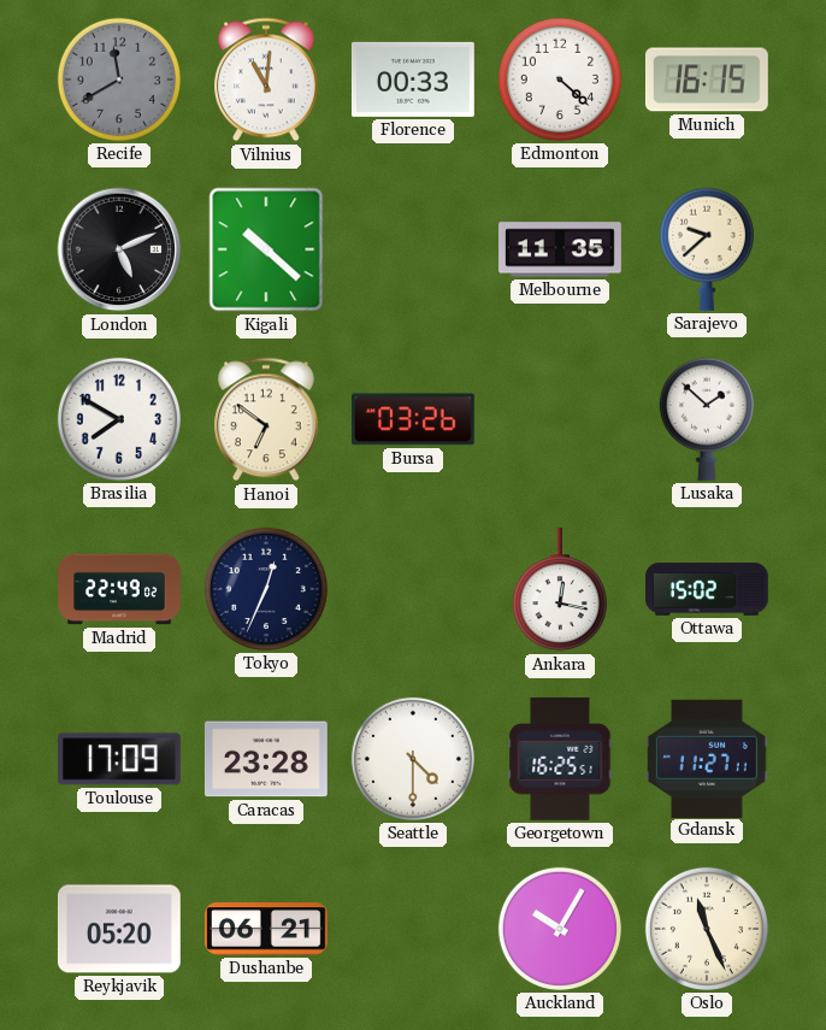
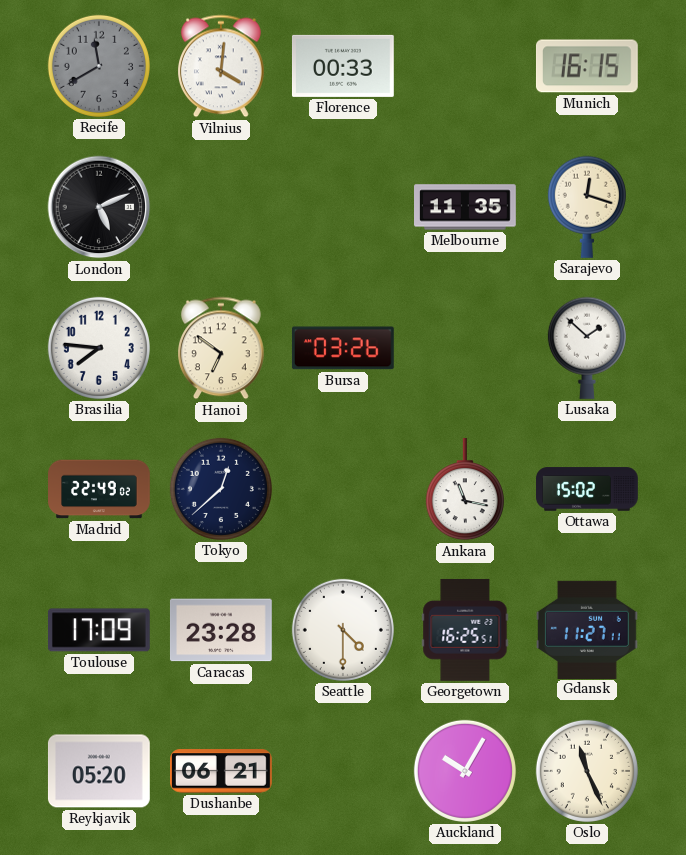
Vilnius: 11:01 -> 4:01 (222, 66)
Edmonton: 4:22 -> none (560, 80)
Kigali: 10:22 -> none (266, 249)
Sarajevo: 9:38 -> 12:18 (587, 207)
Brasilia: 7:50 -> 7:46 (99, 348)
Tokyo: 12:34 -> 12:38 (221, 489)
Ankara: 12:17 -> 11:17 (465, 490)
